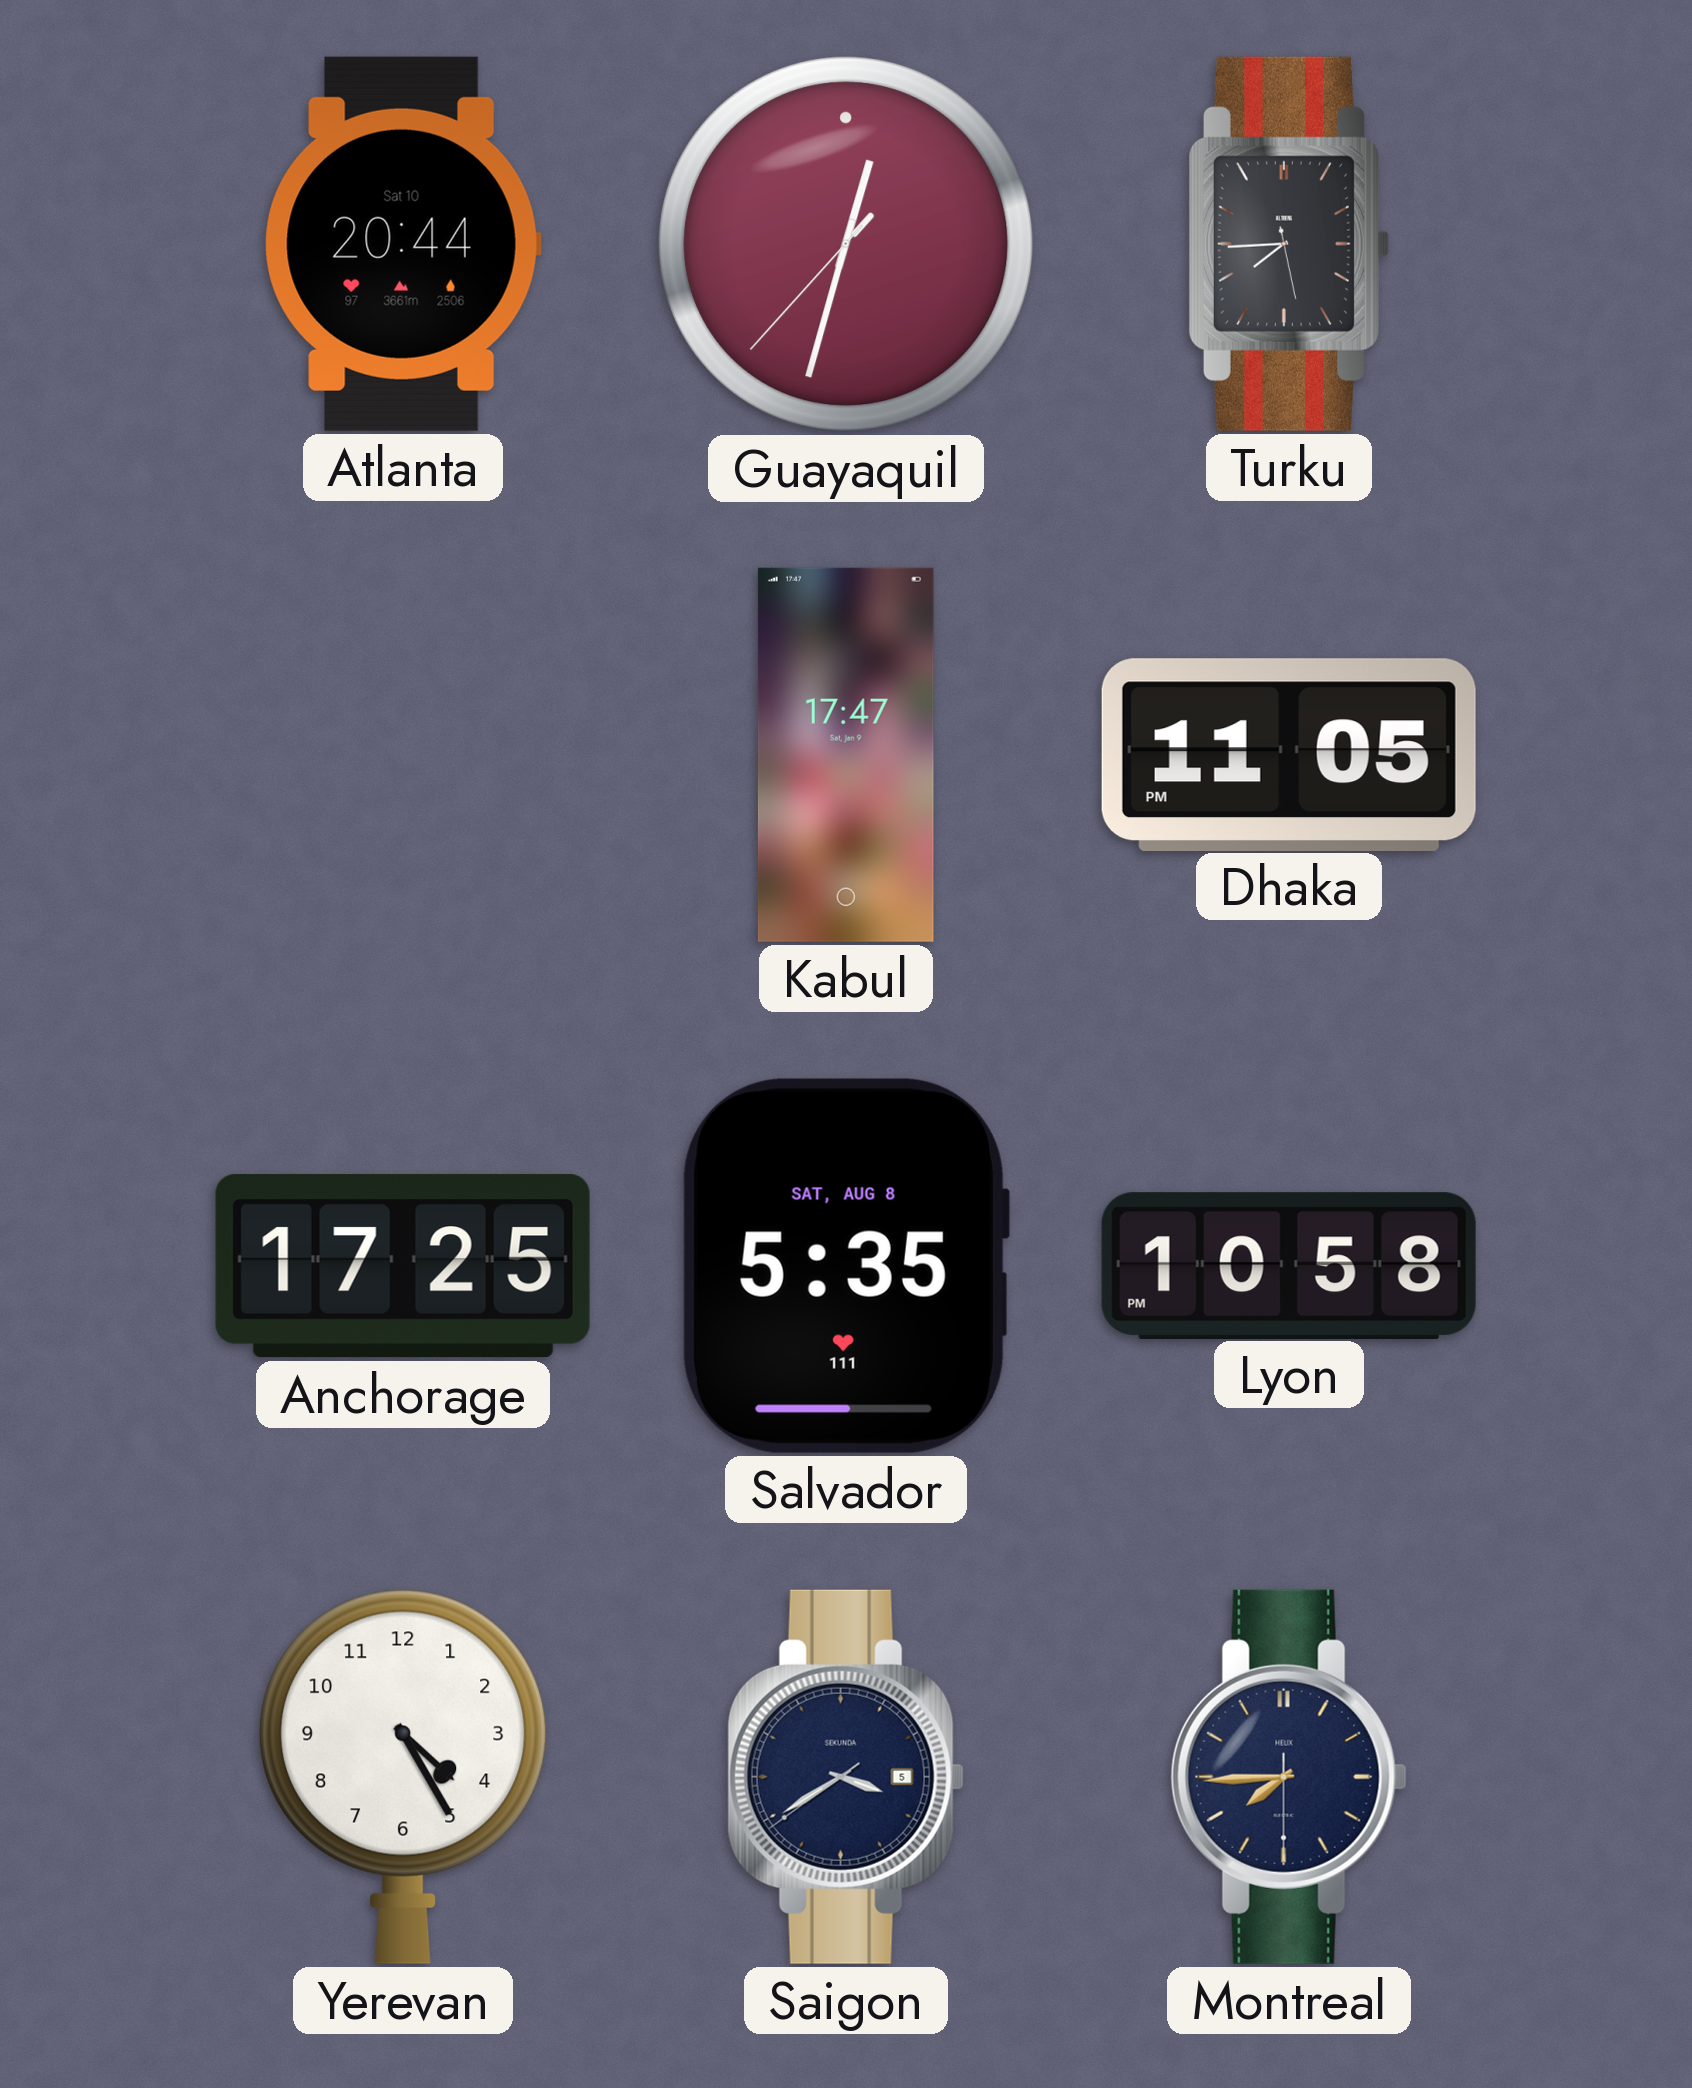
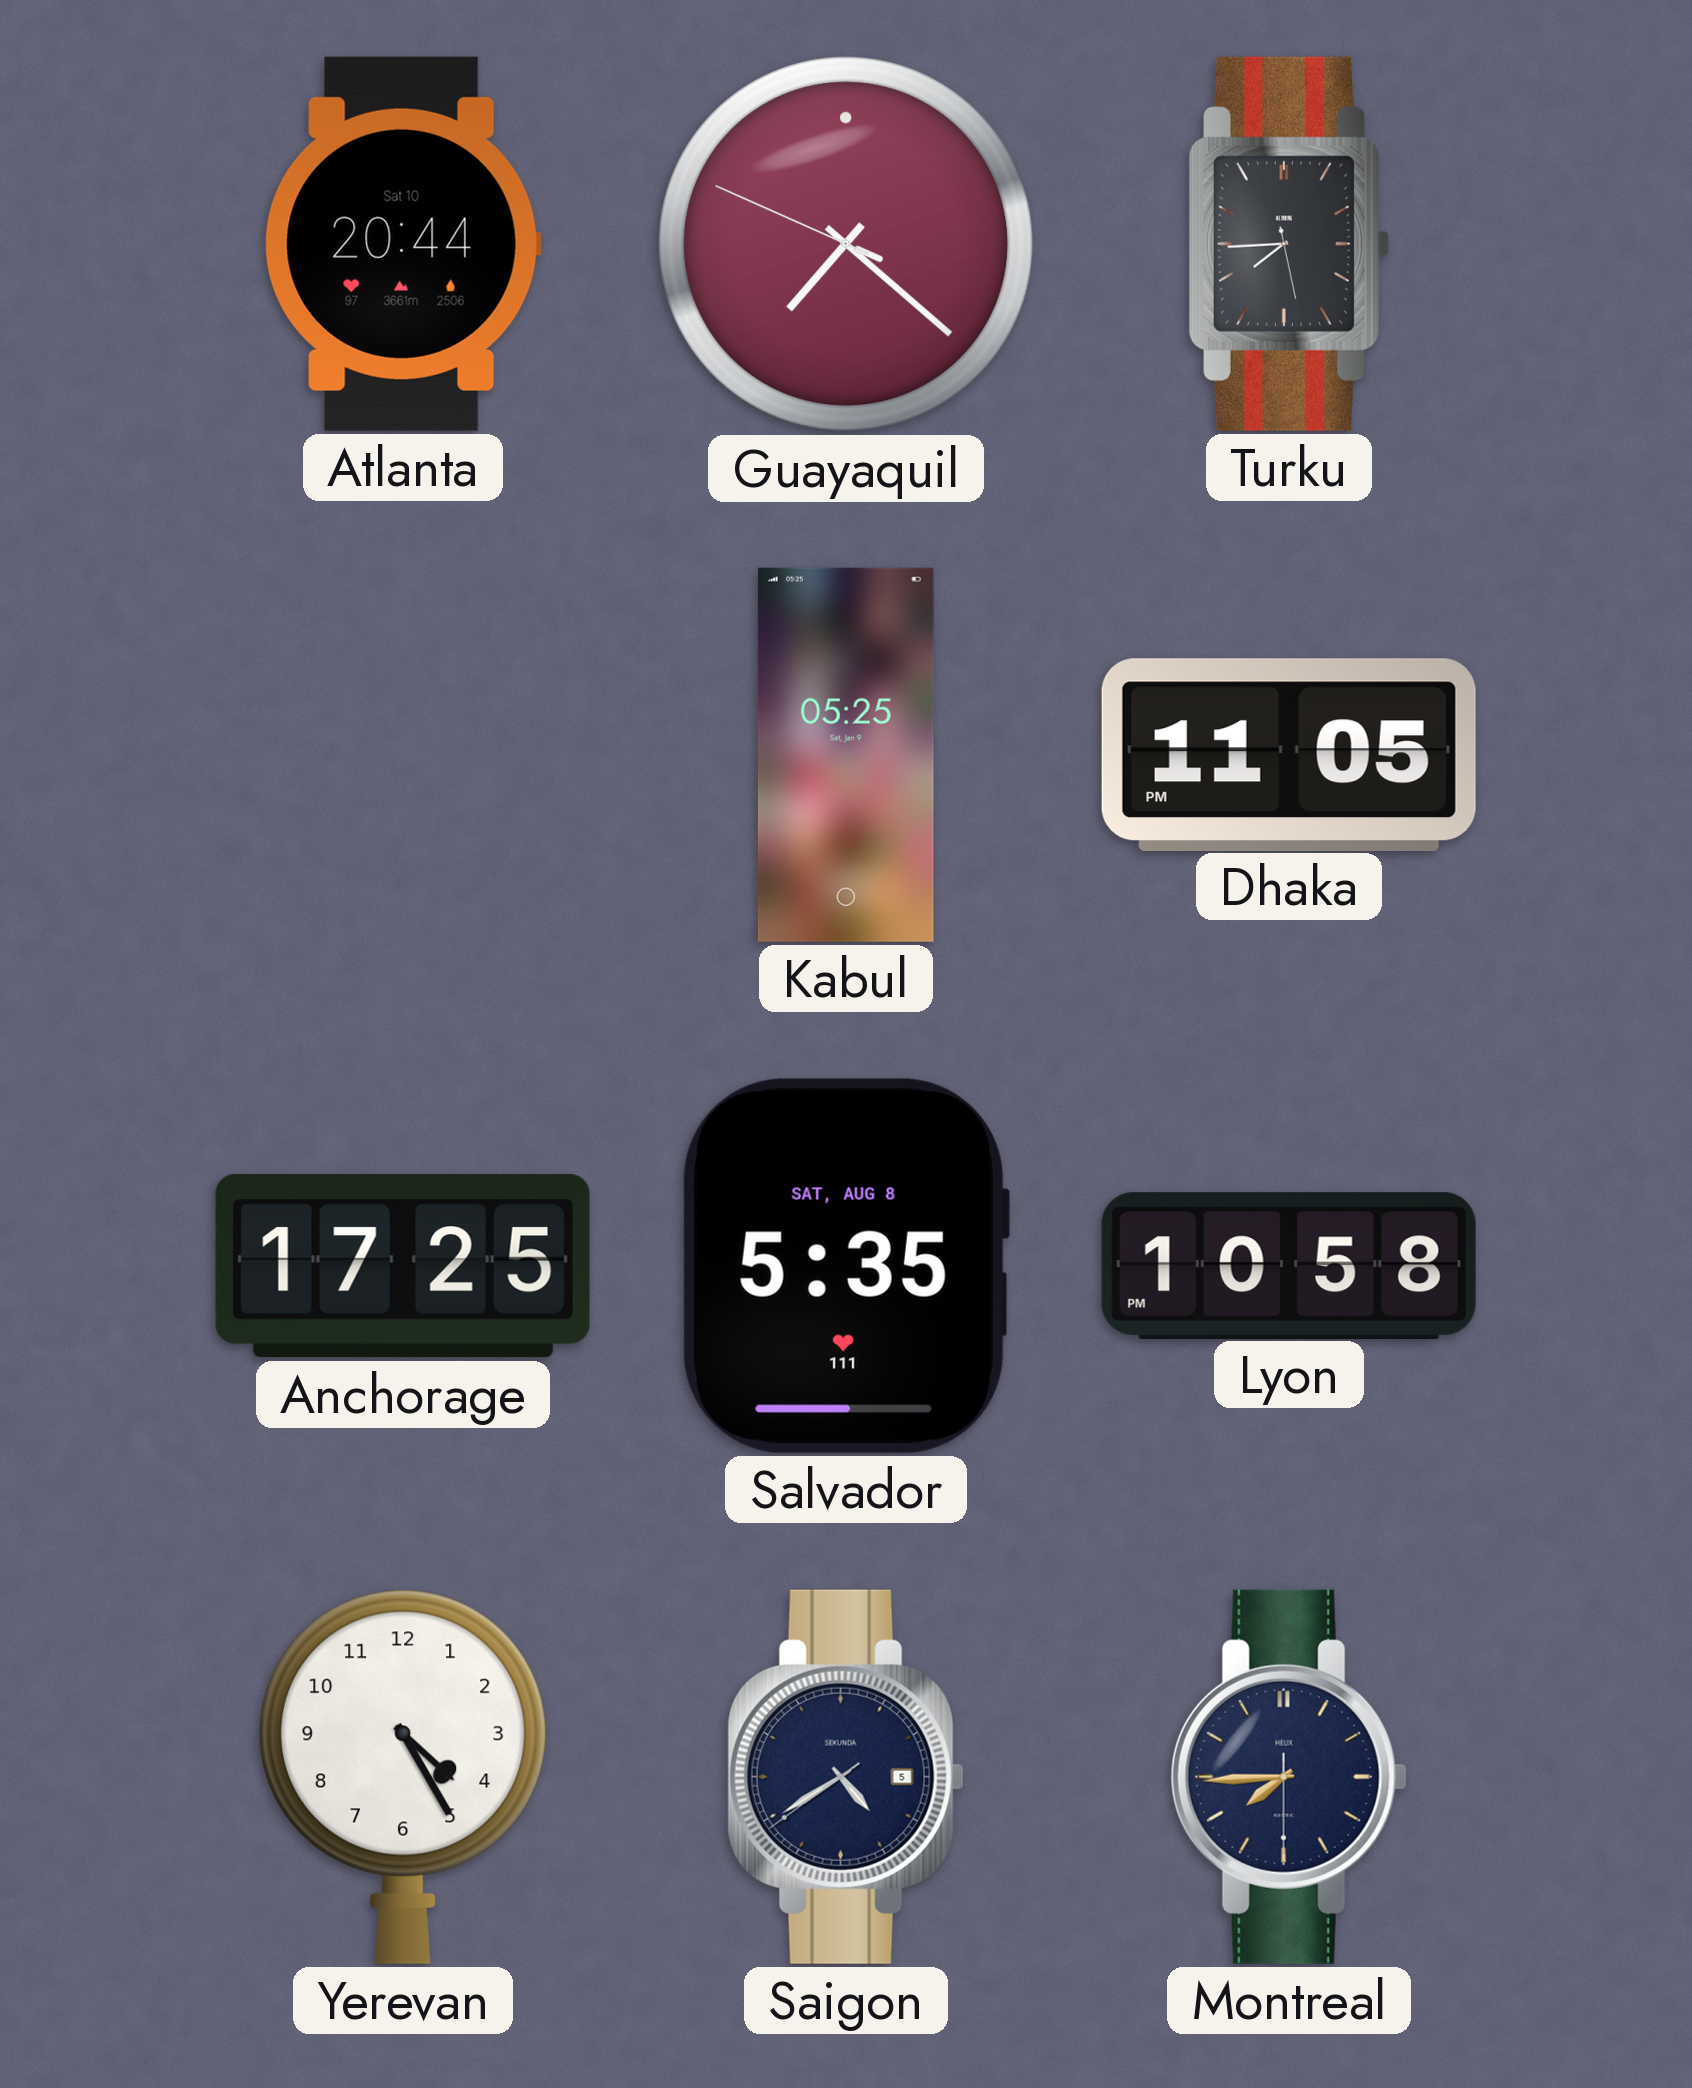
Guayaquil: 12:32 -> 7:21 (847, 245)
Kabul: 17:47 -> 05:25 (846, 755)
Saigon: 3:39 -> 4:39 (846, 1777)
